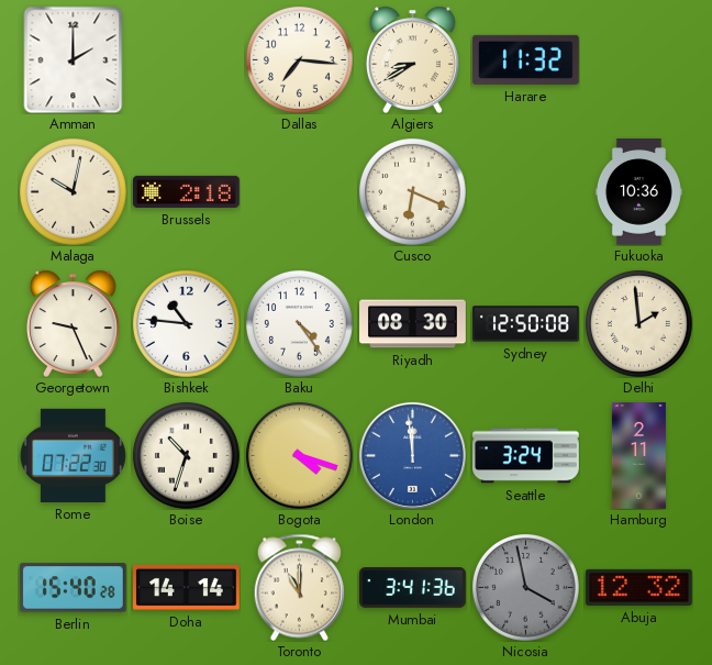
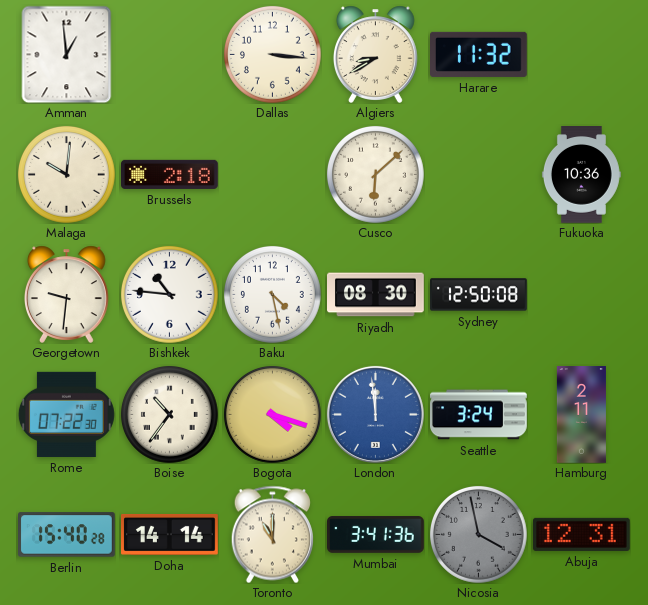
Amman: 2:00 -> 12:59 (67, 54)
Dallas: 7:16 -> 3:16 (272, 54)
Malaga: 10:02 -> 10:01 (66, 174)
Cusco: 6:19 -> 6:08 (375, 174)
Georgetown: 9:26 -> 9:31 (66, 294)
Baku: 4:24 -> 4:28 (272, 294)
Delhi: 1:59 -> none (638, 323)
Boise: 10:33 -> 10:36 (169, 414)
Abuja: 12:32 -> 12:31 (581, 534)
